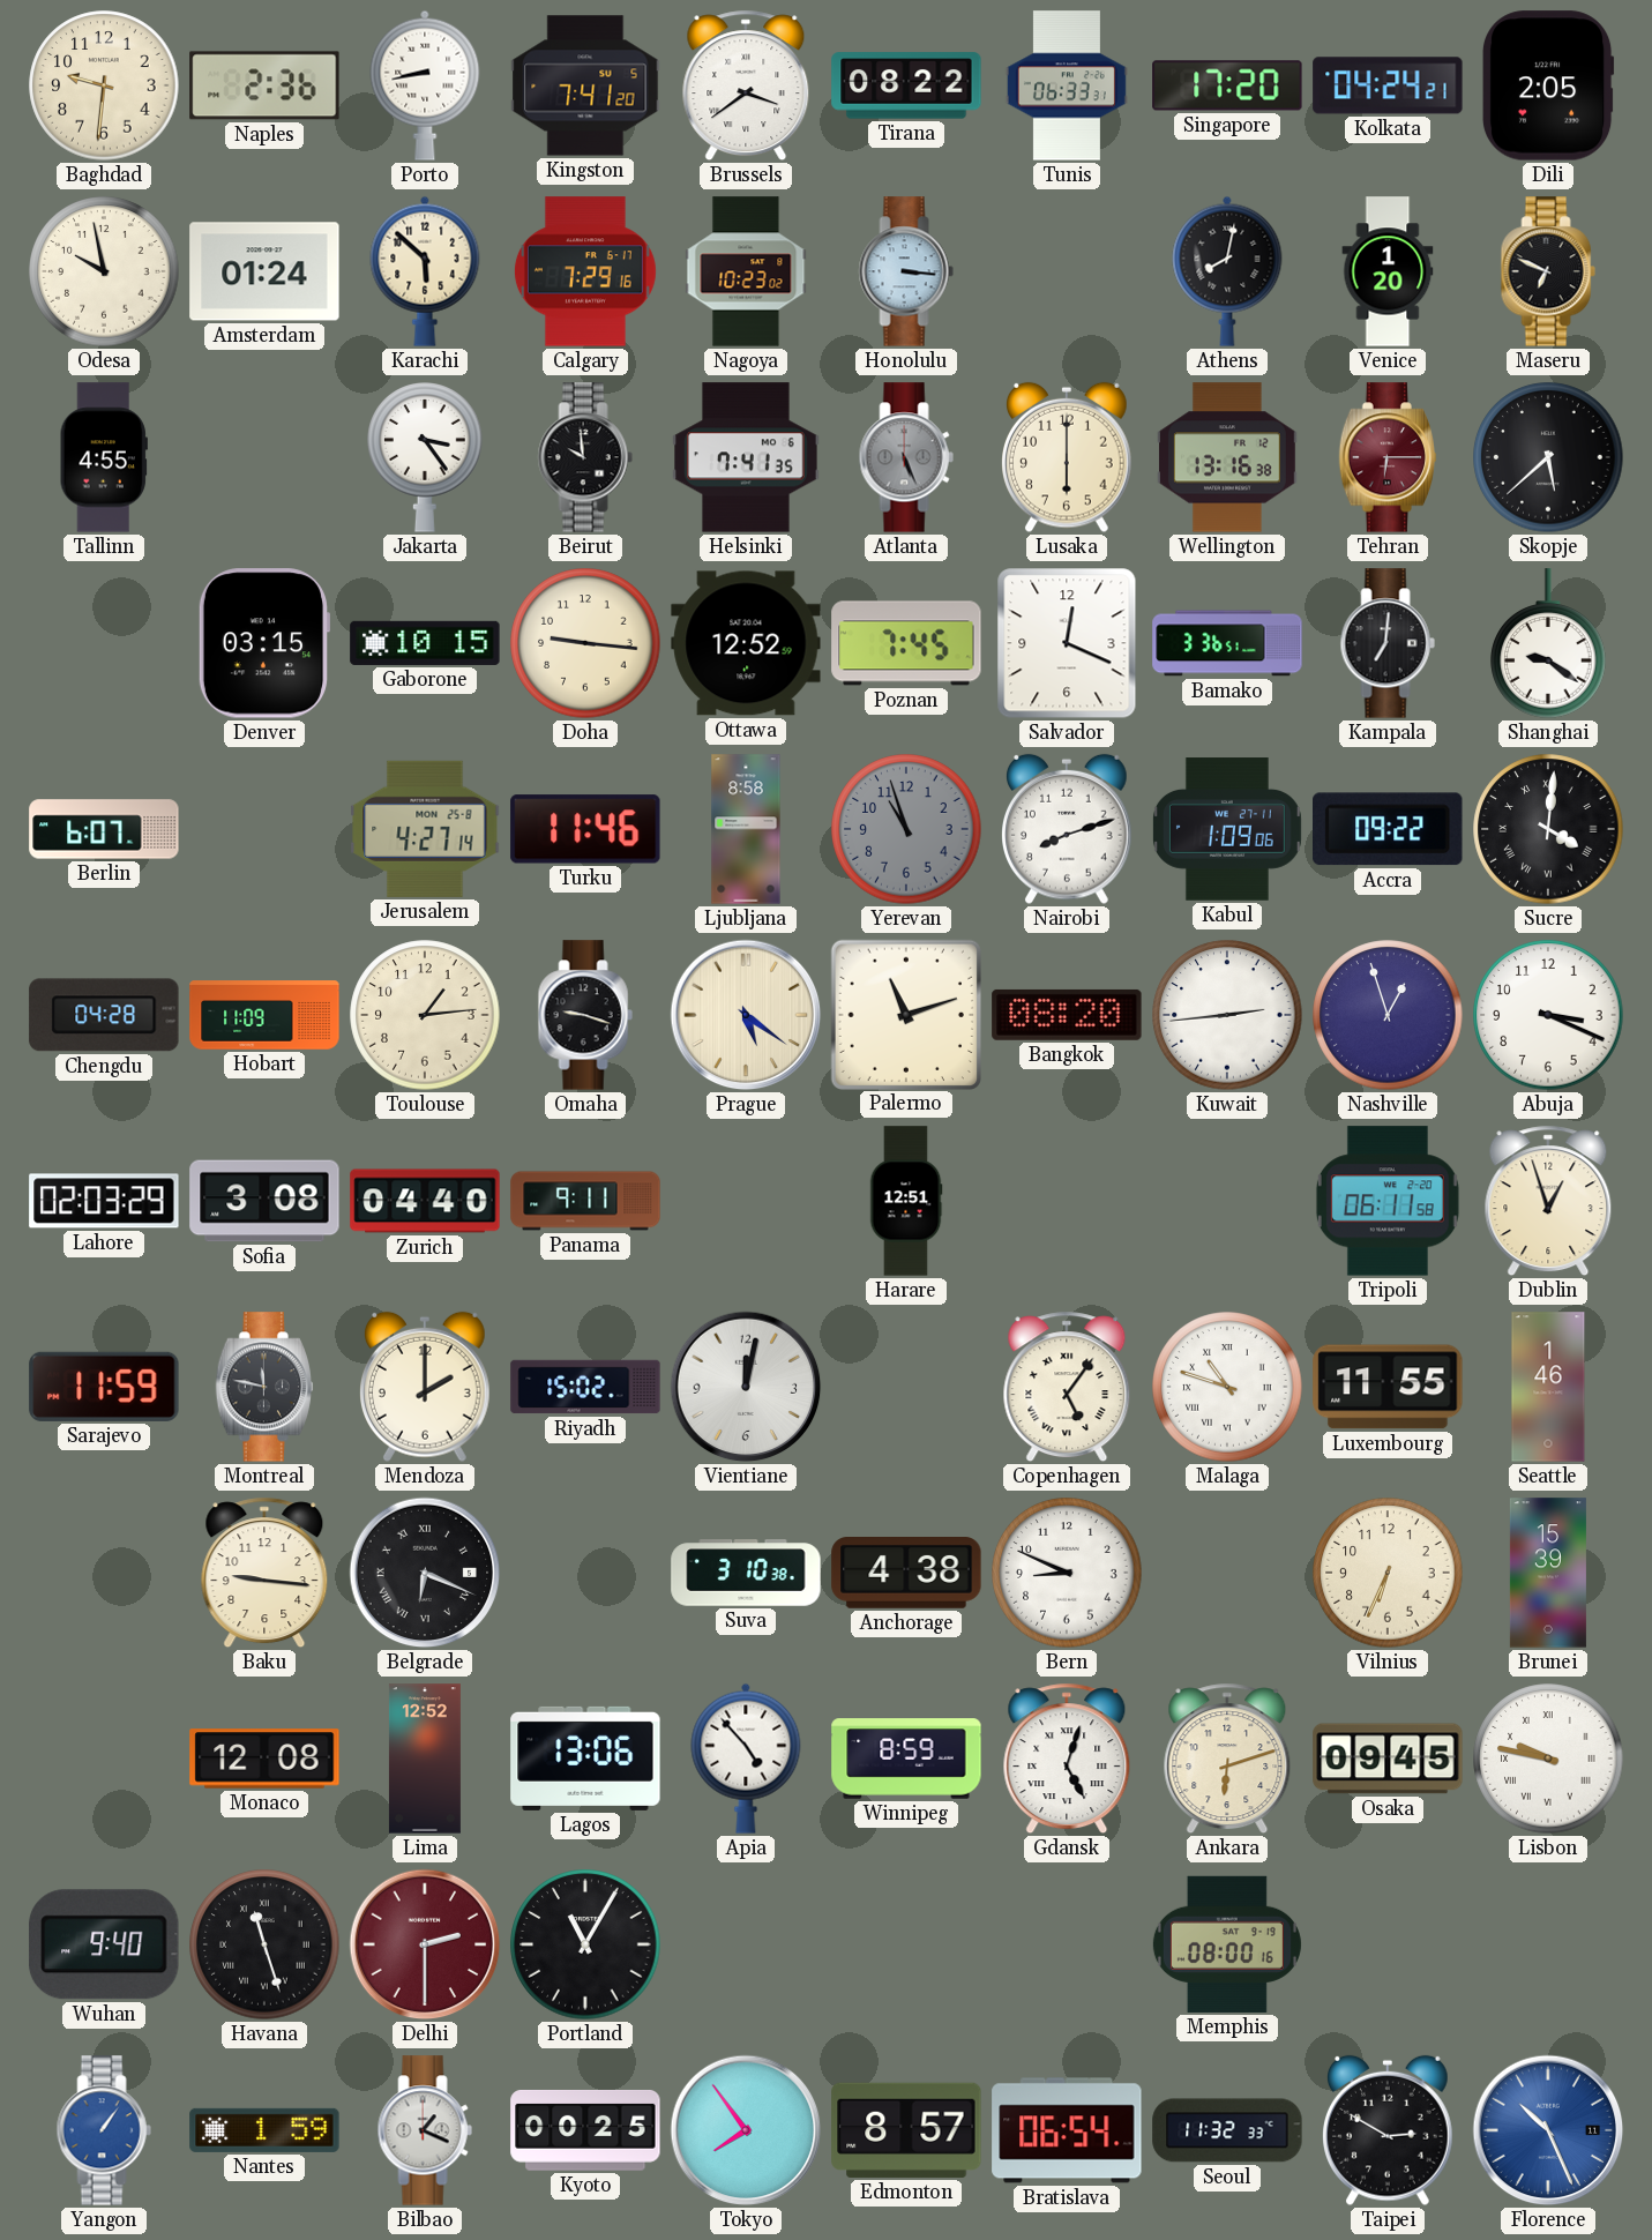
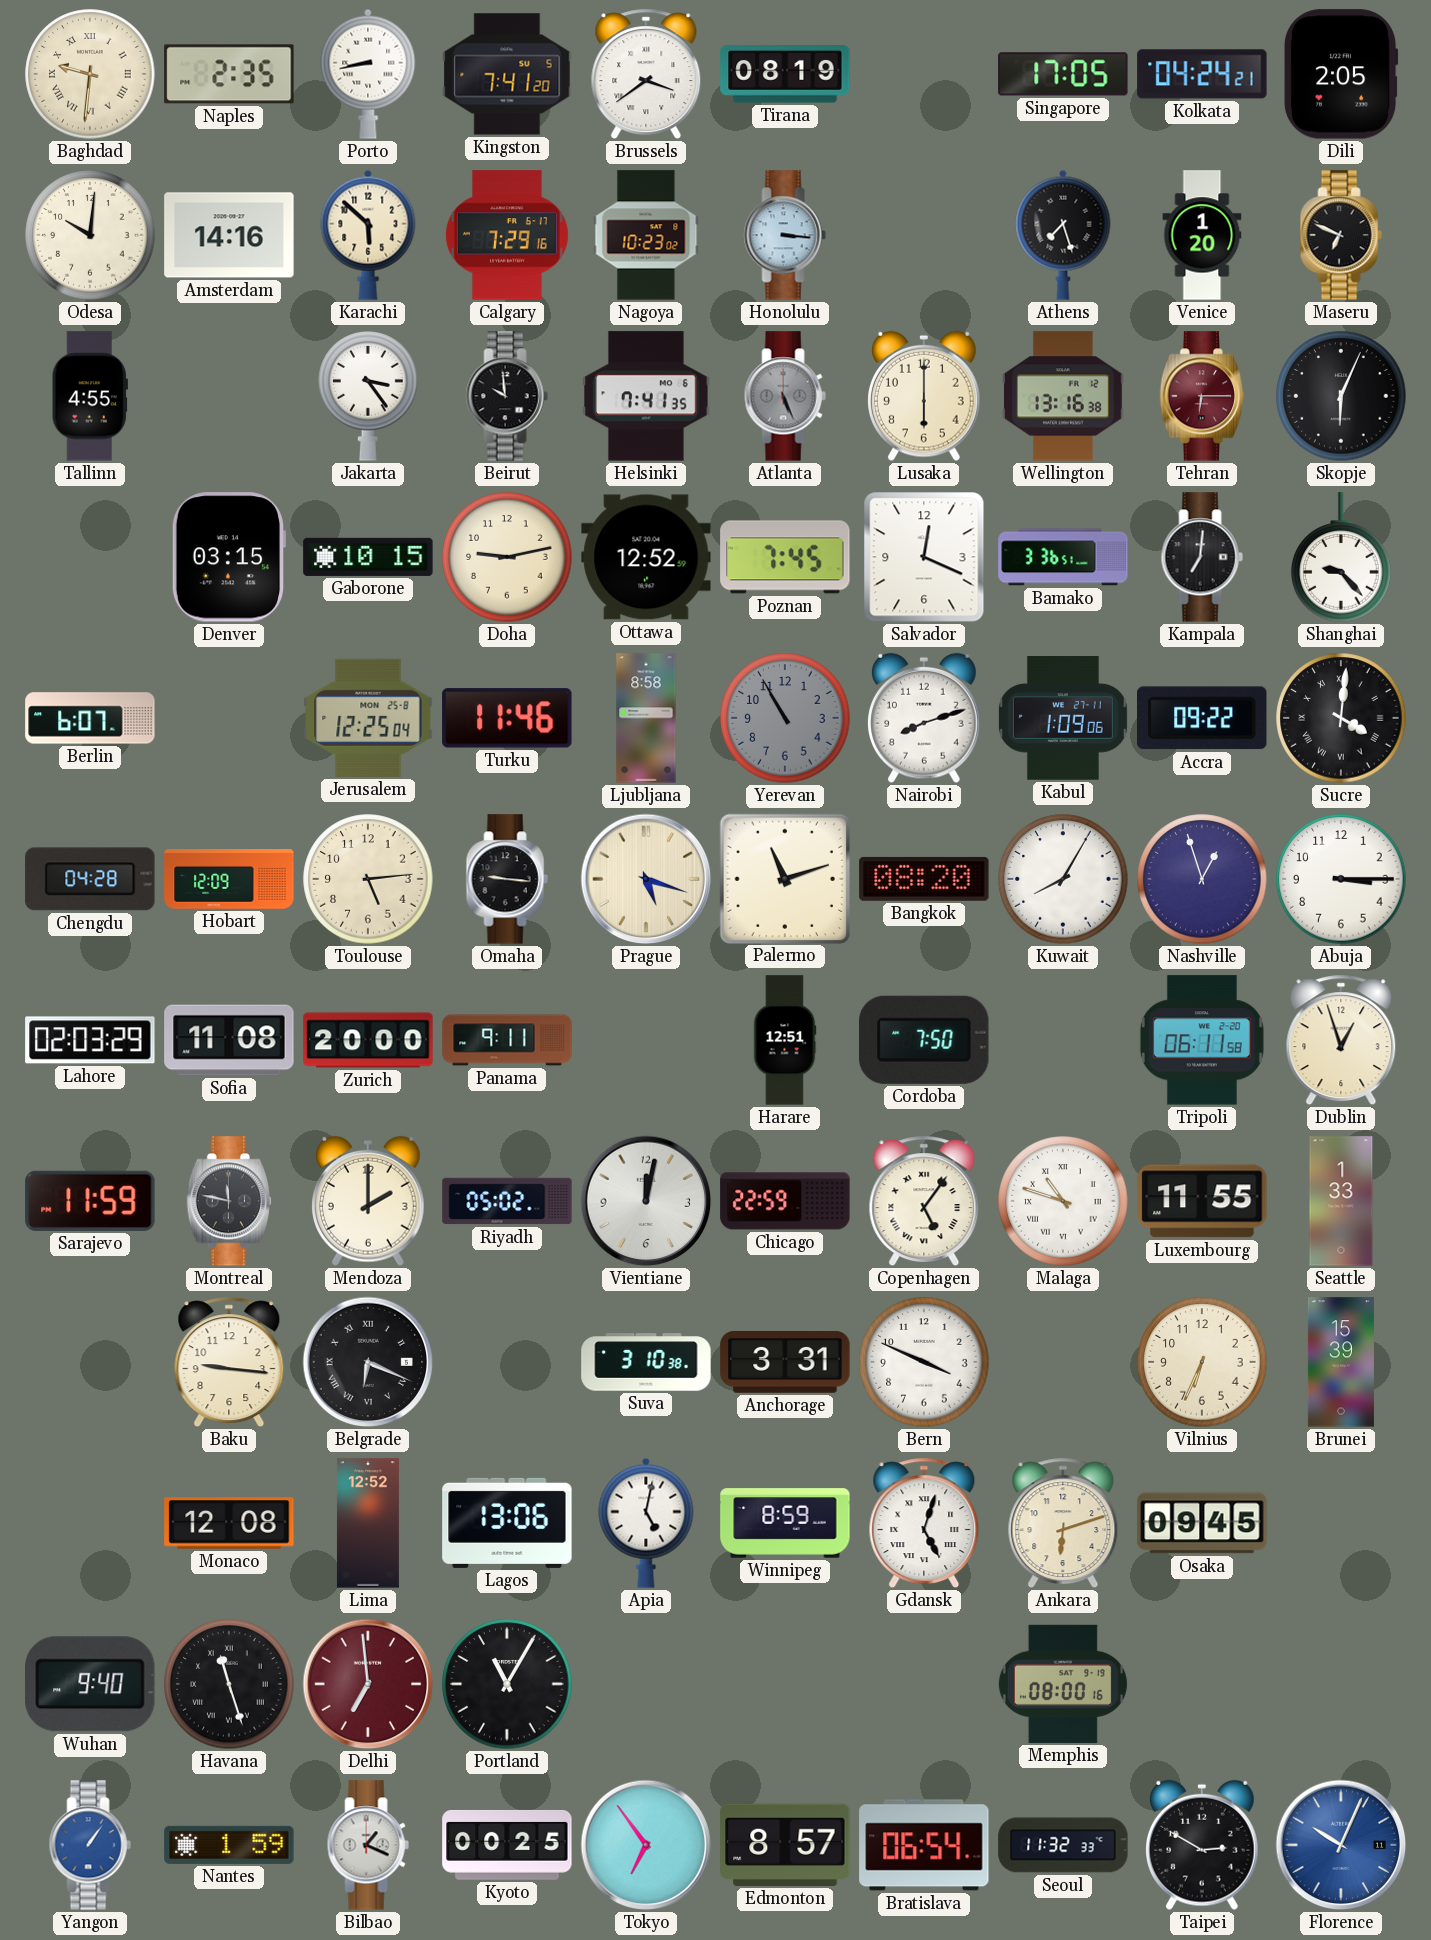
Baghdad numerals: Arabic -> Roman (90, 74)
Naples: 2:36 -> 2:35 (229, 74)
Tirana: 08:22 -> 08:19 (785, 74)
Tunis: 06:33 -> none (1067, 85)
Singapore: 17:20 -> 17:05 (1063, 74)
Odesa: 9:58 -> 10:01 (90, 235)
Amsterdam: 01:24 -> 14:16 (229, 235)
Athens: 8:02 -> 7:27 (1063, 235)
Skopje: 5:38 -> 6:04 (1341, 396)
Doha: 9:16 -> 9:13 (507, 557)
Shanghai: 9:21 -> 9:23 (1341, 557)
Jerusalem: 4:27 -> 12:25 (368, 718)
Yerevan: 10:57 -> 10:55 (785, 718)
Hobart: 11:09 -> 12:09 (229, 879)
Toulouse: 1:14 -> 5:14 (368, 879)
Omaha: 9:18 -> 9:16 (507, 879)
Prague: 5:21 -> 5:18 (646, 879)
Kuwait: 2:44 -> 8:05 (1063, 879)
Abuja: 3:19 -> 3:15 (1341, 879)
Sofia: 3:08 -> 11:08 (229, 1040)
Zurich: 04:40 -> 20:00 (368, 1040)
Cordoba: none -> 7:50 (924, 1040)
Riyadh: 15:02 -> 05:02 (507, 1201)
Chicago: none -> 22:59 (785, 1201)
Seattle: 1:46 -> 1:33 (1341, 1201)
Anchorage: 4:38 -> 3:31 (785, 1363)
Bern: 8:49 -> 3:49 (924, 1362)
Apia: 4:53 -> 5:02 (646, 1523)
Lisbon: 9:47 -> none (1548, 1759)
Delhi: 2:30 -> 6:59 (368, 1684)
Tokyo: 7:54 -> 6:54 (646, 1845)
Florence: 10:26 -> 10:04 (1341, 1845)
